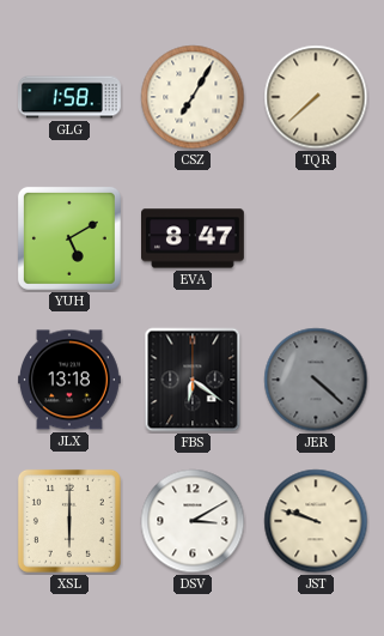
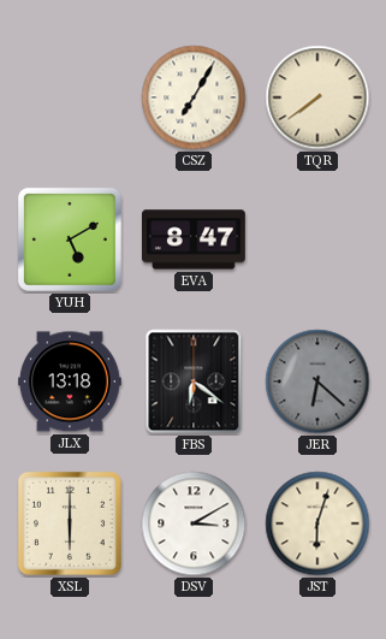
GLG: 1:58 -> none (71, 97)
TQR: 7:38 -> 7:39 (317, 97)
JER: 4:22 -> 6:22 (317, 381)
JST: 9:48 -> 6:03 (317, 523)
